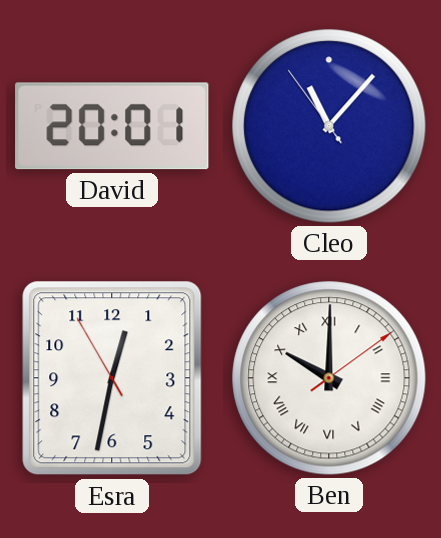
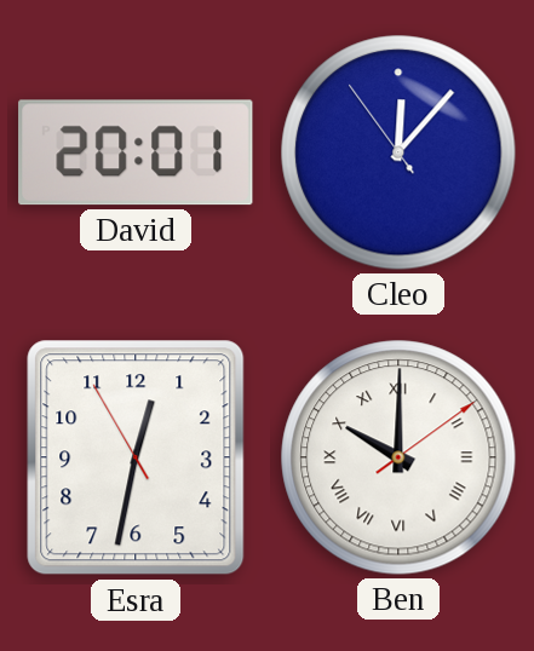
Cleo: 11:06 -> 12:06 (398, 152)
